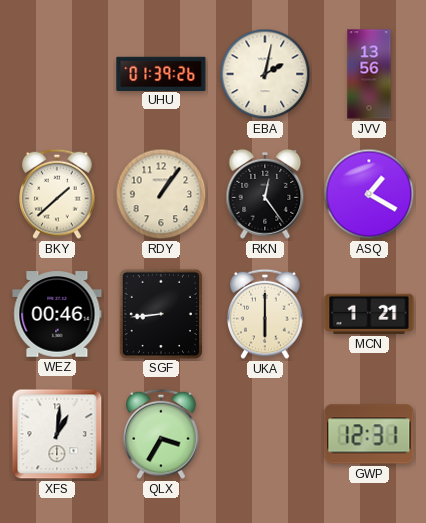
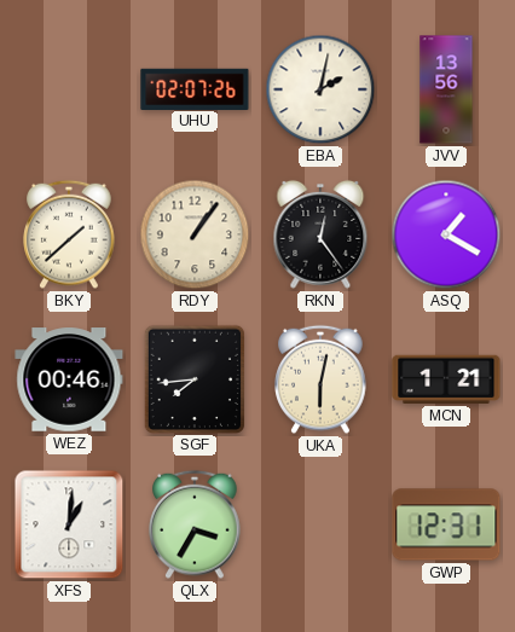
UHU: 01:39 -> 02:07 (195, 88)
SGF: 8:44 -> 7:44 (193, 378)
UKA: 6:00 -> 6:02 (320, 379)
